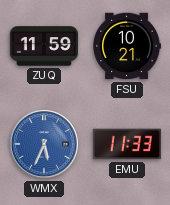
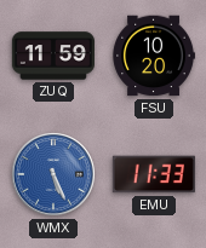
FSU: 10:21 -> 10:20 (154, 56)
WMX: 5:34 -> 5:26 (55, 175)
